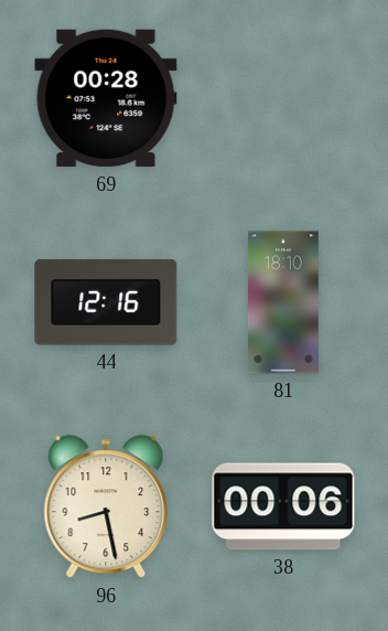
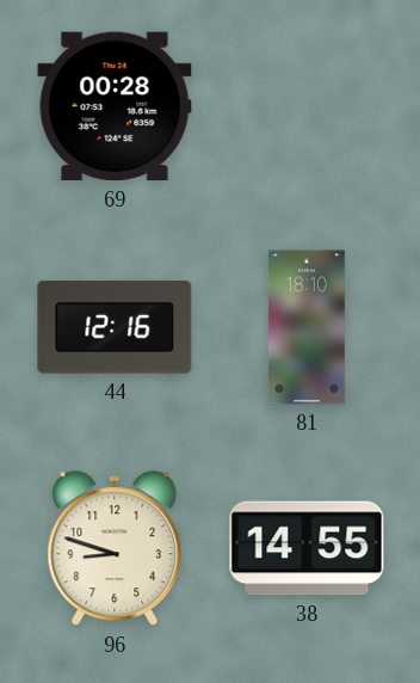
96: 8:28 -> 8:48 (115, 549)
38: 00:06 -> 14:55 (307, 548)
